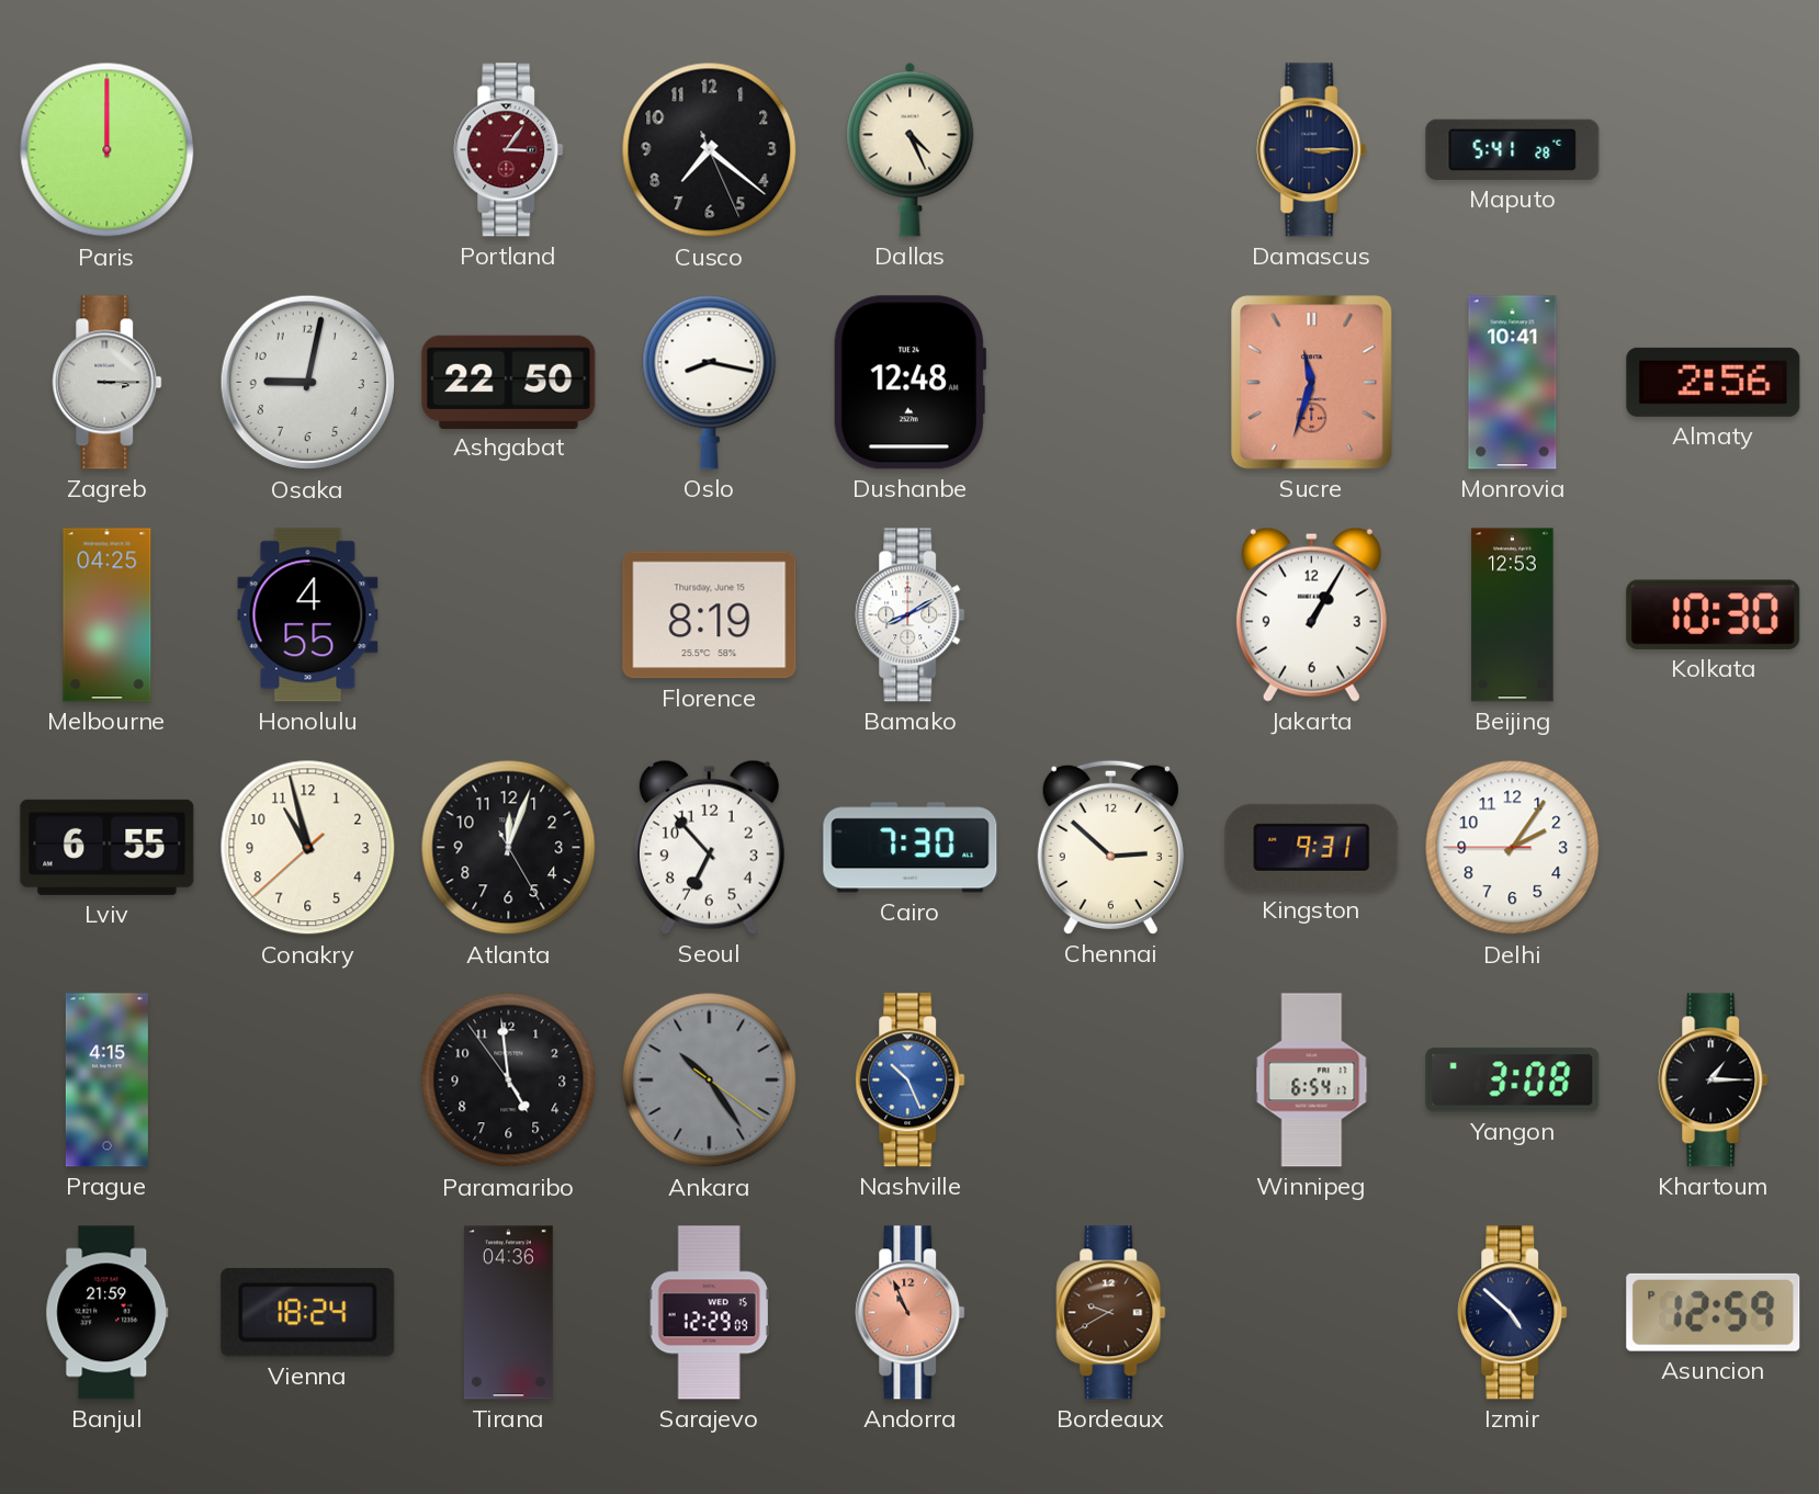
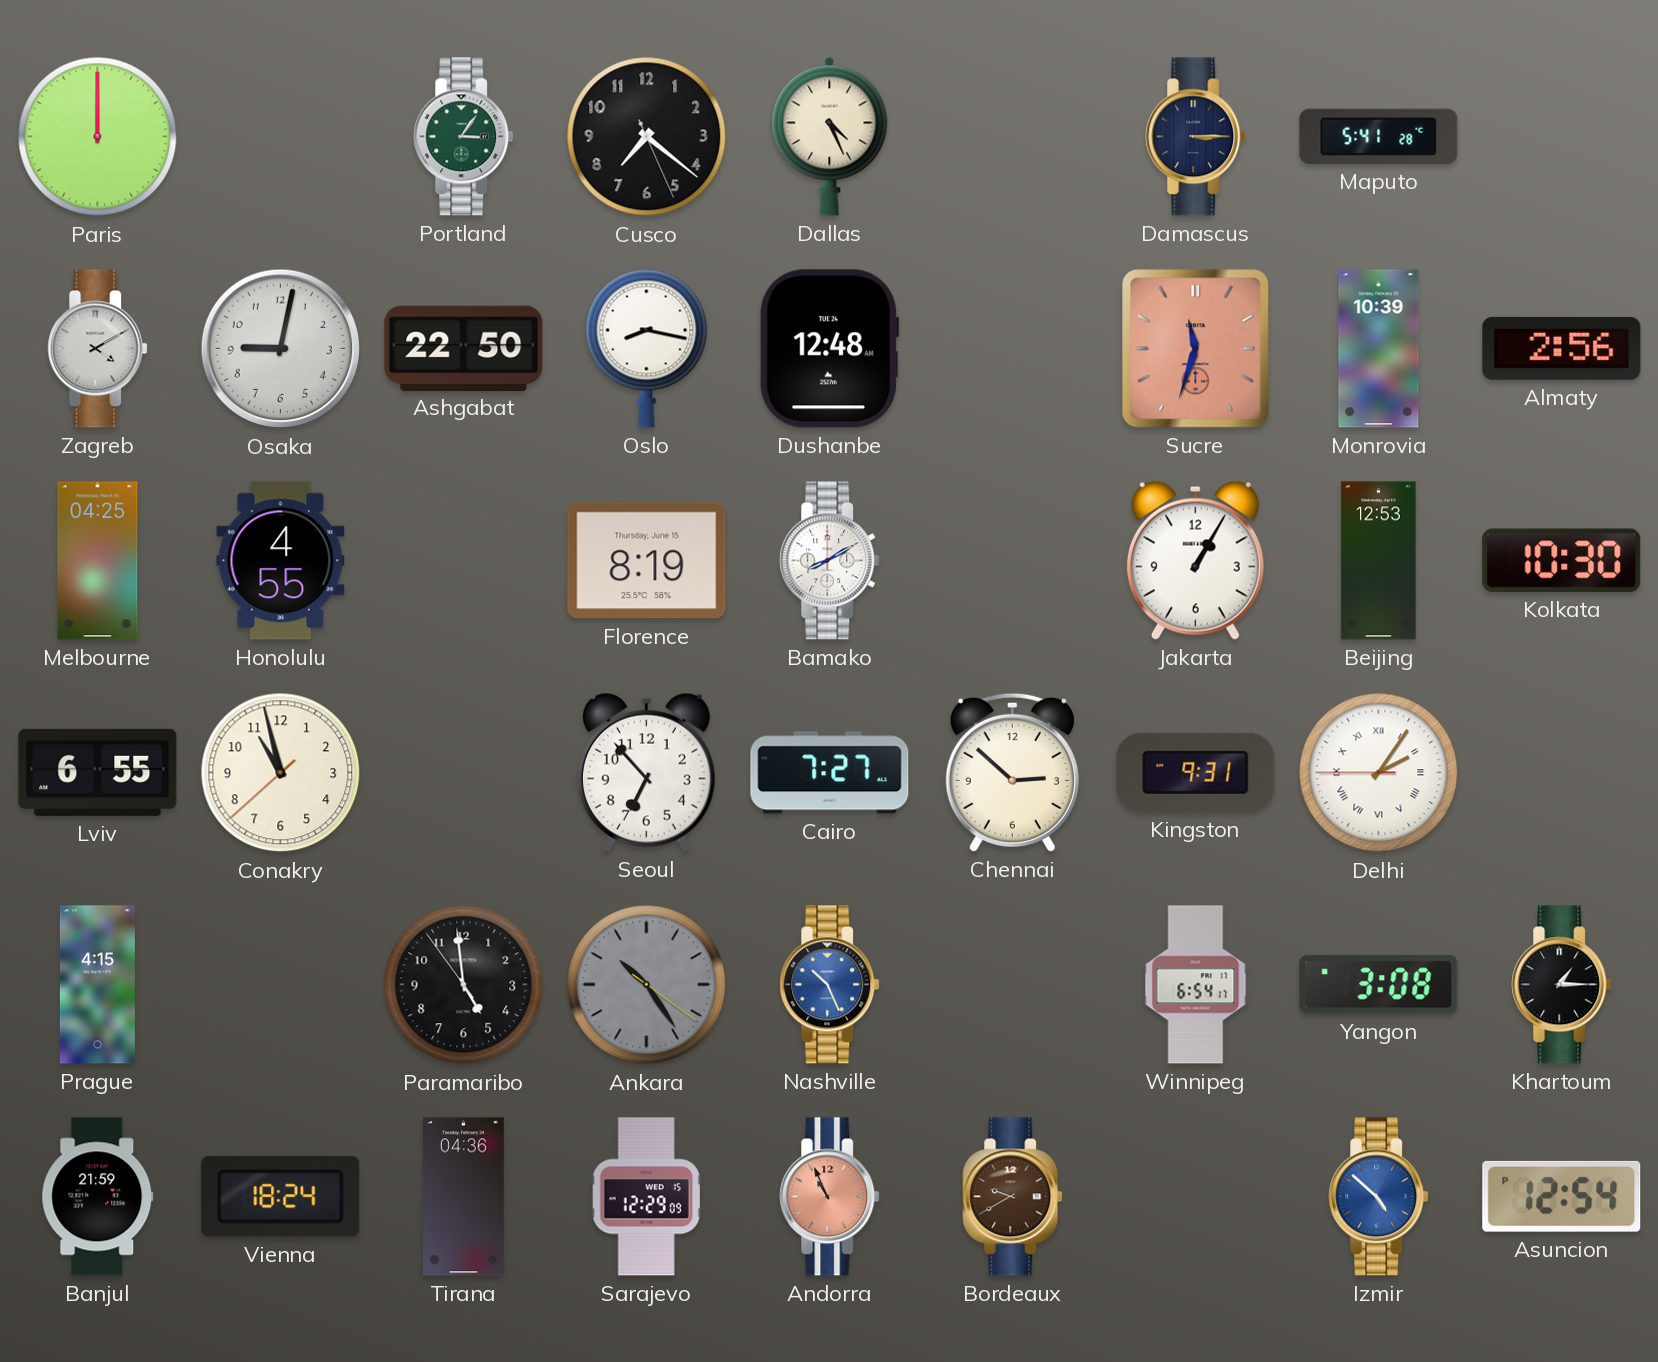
Portland dial: burgundy -> green (464, 137)
Zagreb: 3:15 -> 4:10 (98, 349)
Monrovia: 10:41 -> 10:39 (1379, 349)
Atlanta: 12:03 -> none (509, 848)
Cairo: 7:30 -> 7:27 (830, 773)
Delhi numerals: Arabic -> Roman (1379, 773)
Izmir dial: navy -> blue (1379, 1197)
Asuncion: 12:59 -> 12:54 (1562, 1196)
